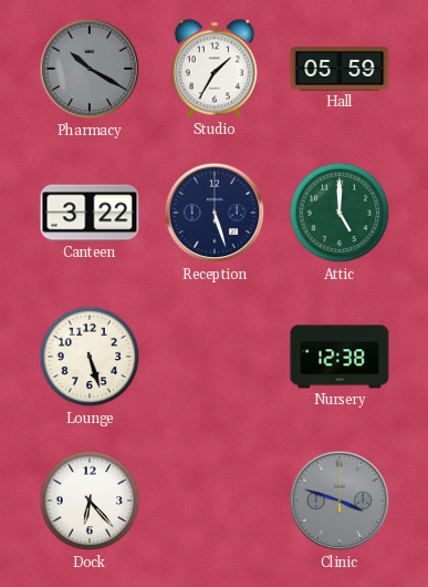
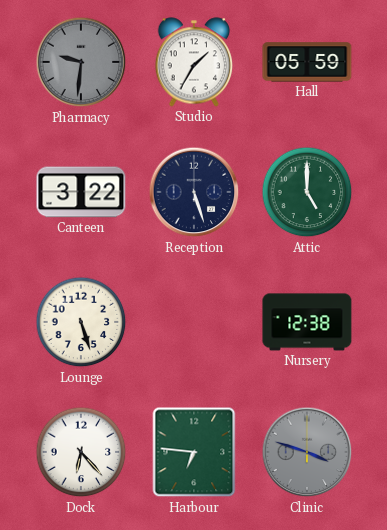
Pharmacy: 10:20 -> 9:31 (81, 62)
Harbour: none -> 6:46 (194, 452)
